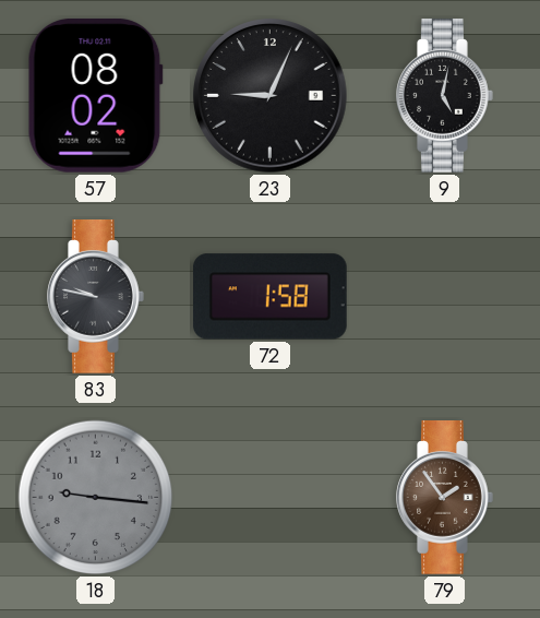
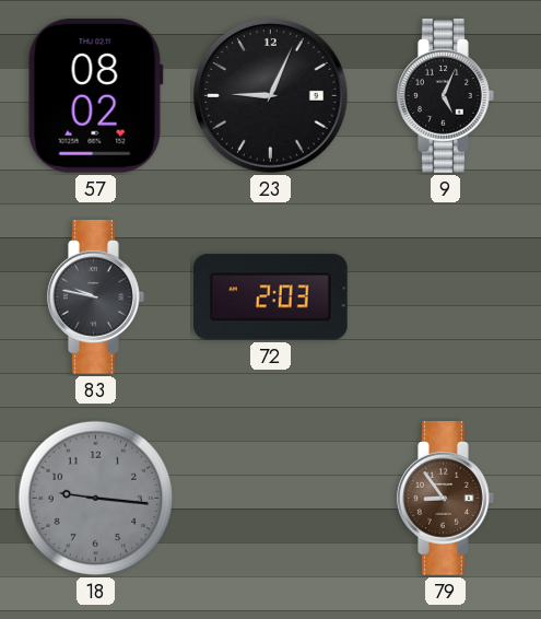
9: 5:02 -> 5:04 (446, 96)
72: 1:58 -> 2:03 (271, 297)
79: 1:54 -> 8:54 (446, 499)
